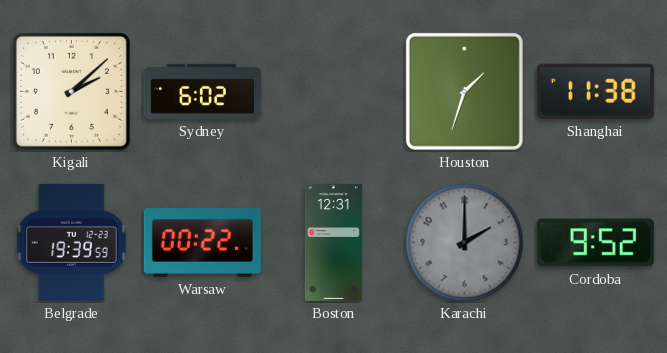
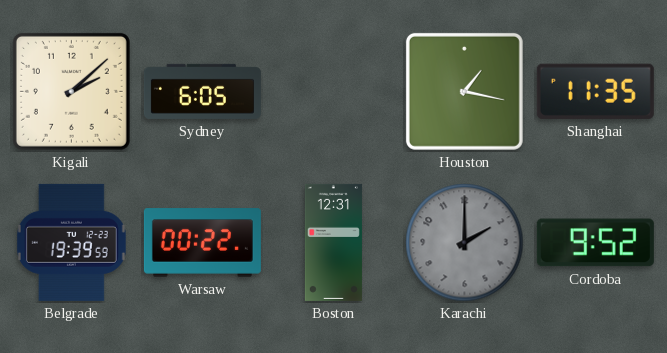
Sydney: 6:02 -> 6:05 (202, 91)
Houston: 1:33 -> 1:17 (464, 91)
Shanghai: 11:38 -> 11:35 (595, 91)
